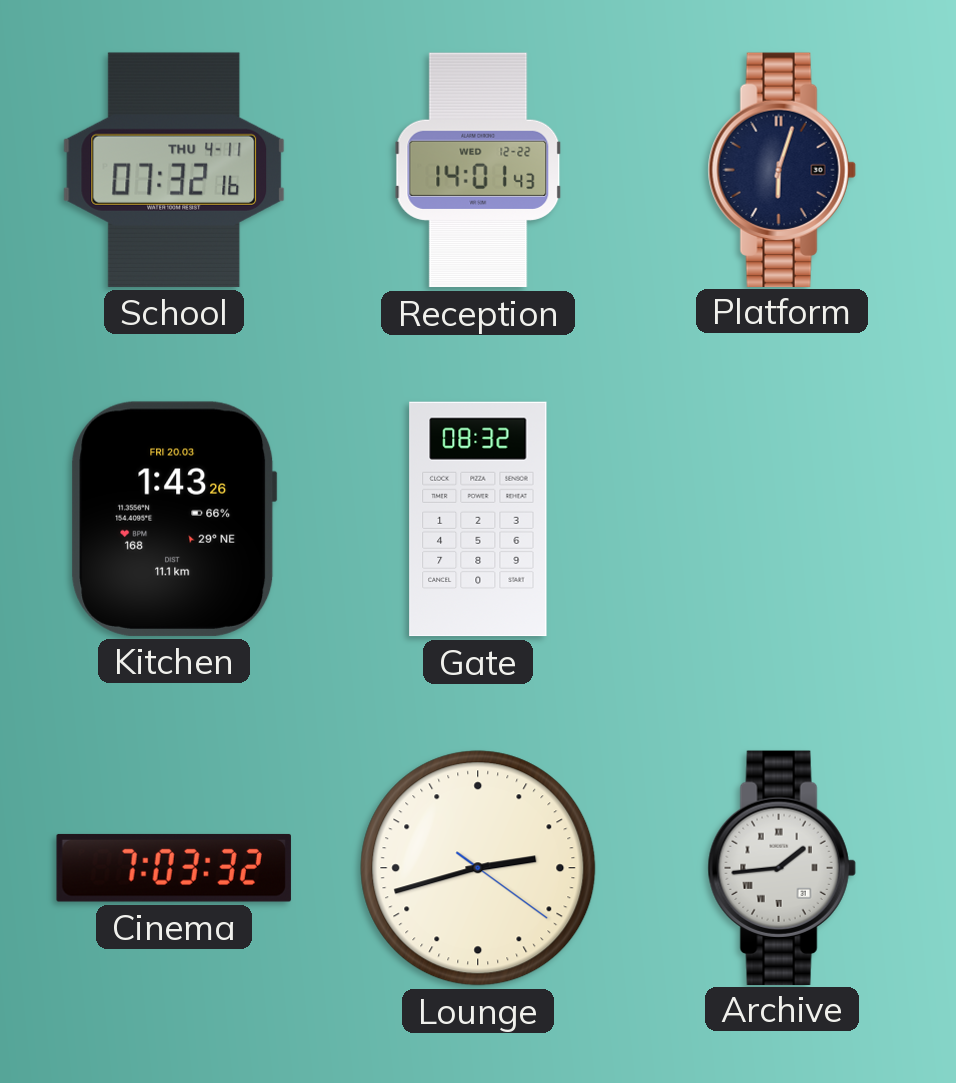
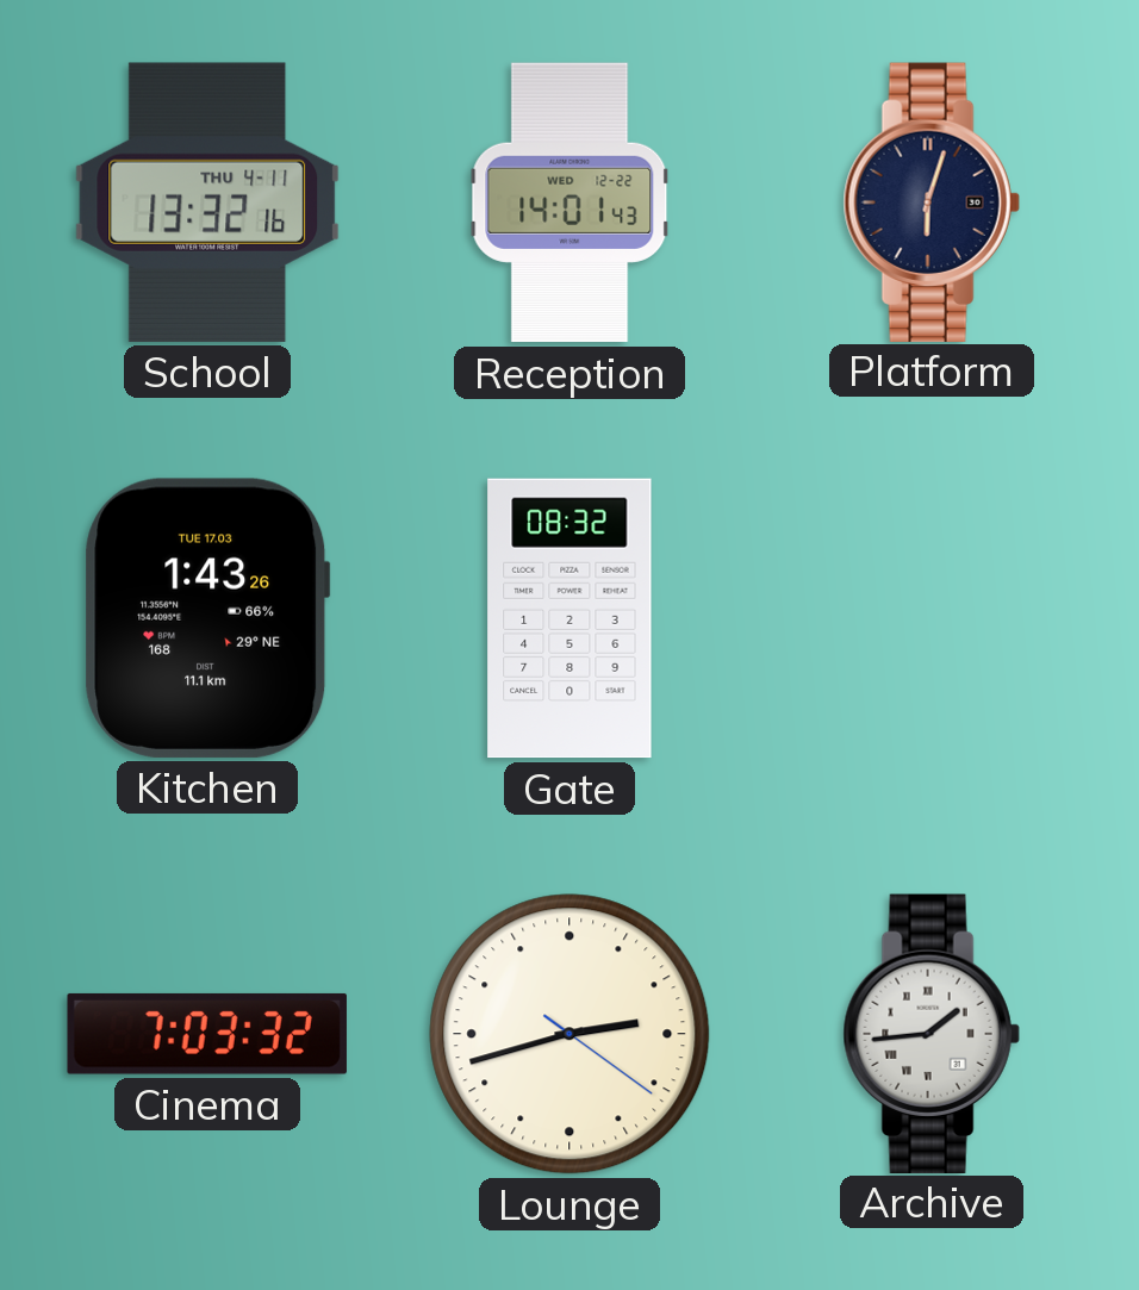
School: 07:32 -> 13:32 (207, 202)
Kitchen date: FRI 20.03 -> TUE 17.03 (207, 618)
